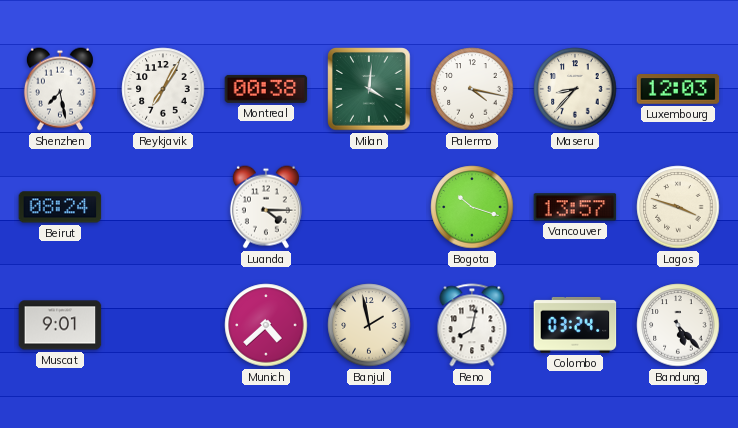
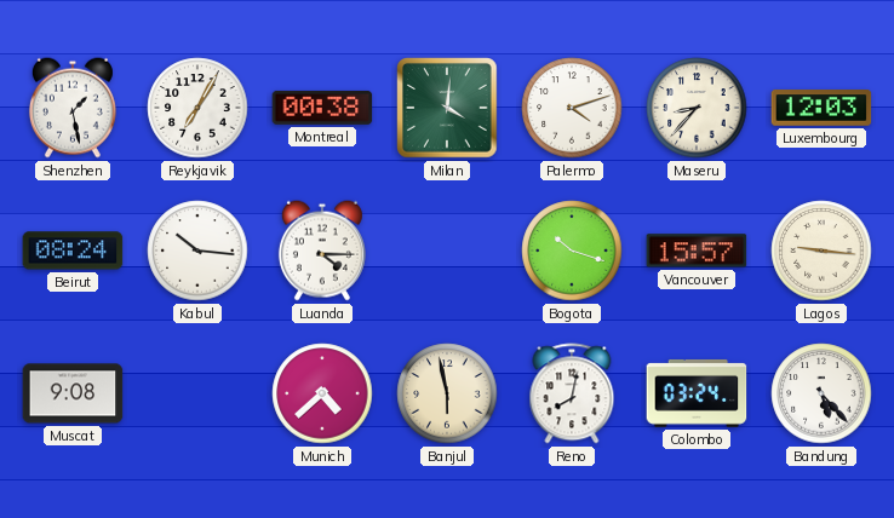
Shenzhen: 7:28 -> 1:28 (73, 108)
Palermo: 4:17 -> 4:12 (572, 108)
Kabul: none -> 10:16 (197, 251)
Vancouver: 13:57 -> 15:57 (697, 251)
Lagos: 3:48 -> 9:16 (821, 251)
Muscat: 9:01 -> 9:08 (73, 393)
Banjul: 1:58 -> 5:58 (447, 393)
